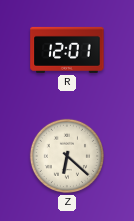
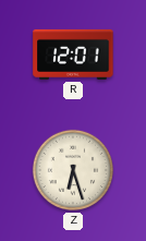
Z: 6:22 -> 6:27 (73, 170)
